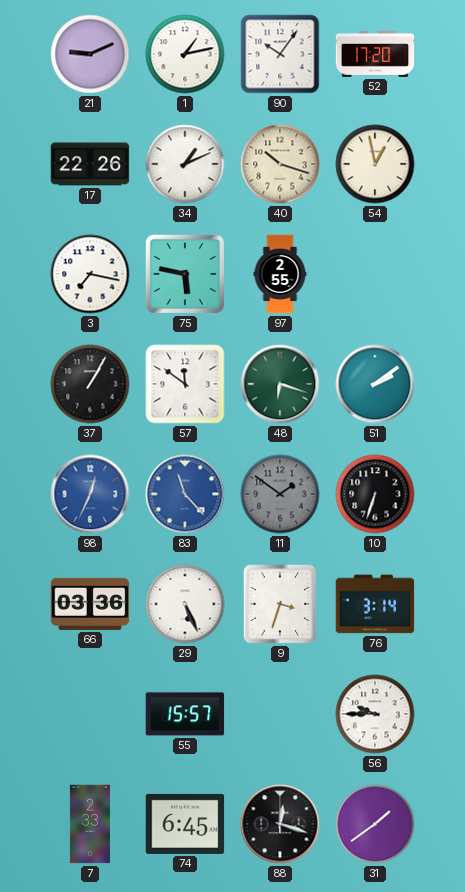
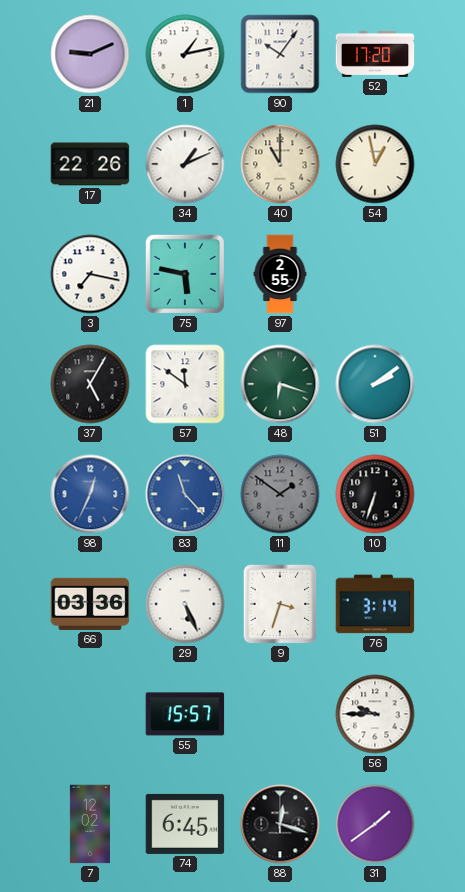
40: 10:18 -> 11:00 (280, 164)
37: 1:05 -> 5:05 (90, 384)
7: 2:33 -> 12:02 (90, 824)
